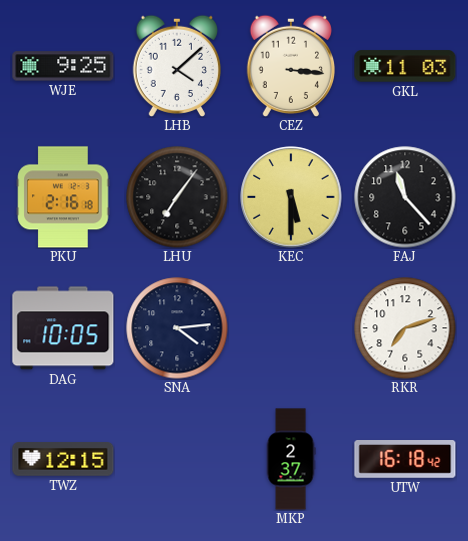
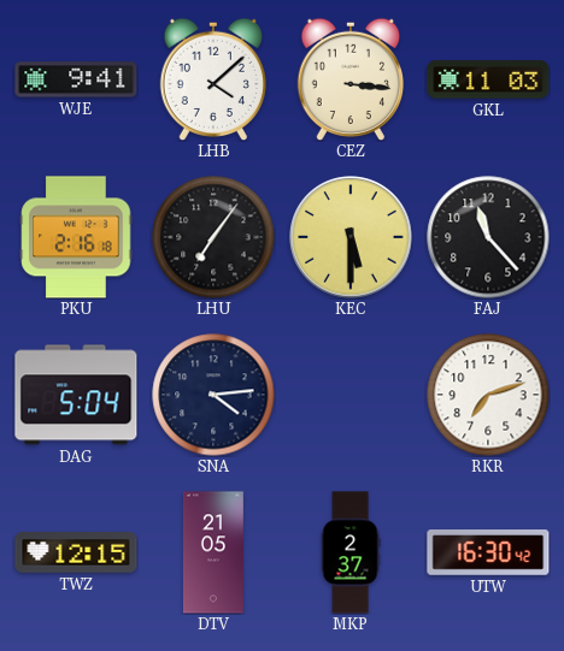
WJE: 9:25 -> 9:41 (76, 79)
DAG: 10:05 -> 5:04 (76, 395)
DTV: none -> 21:05 (213, 552)
UTW: 16:18 -> 16:30 (488, 554)
